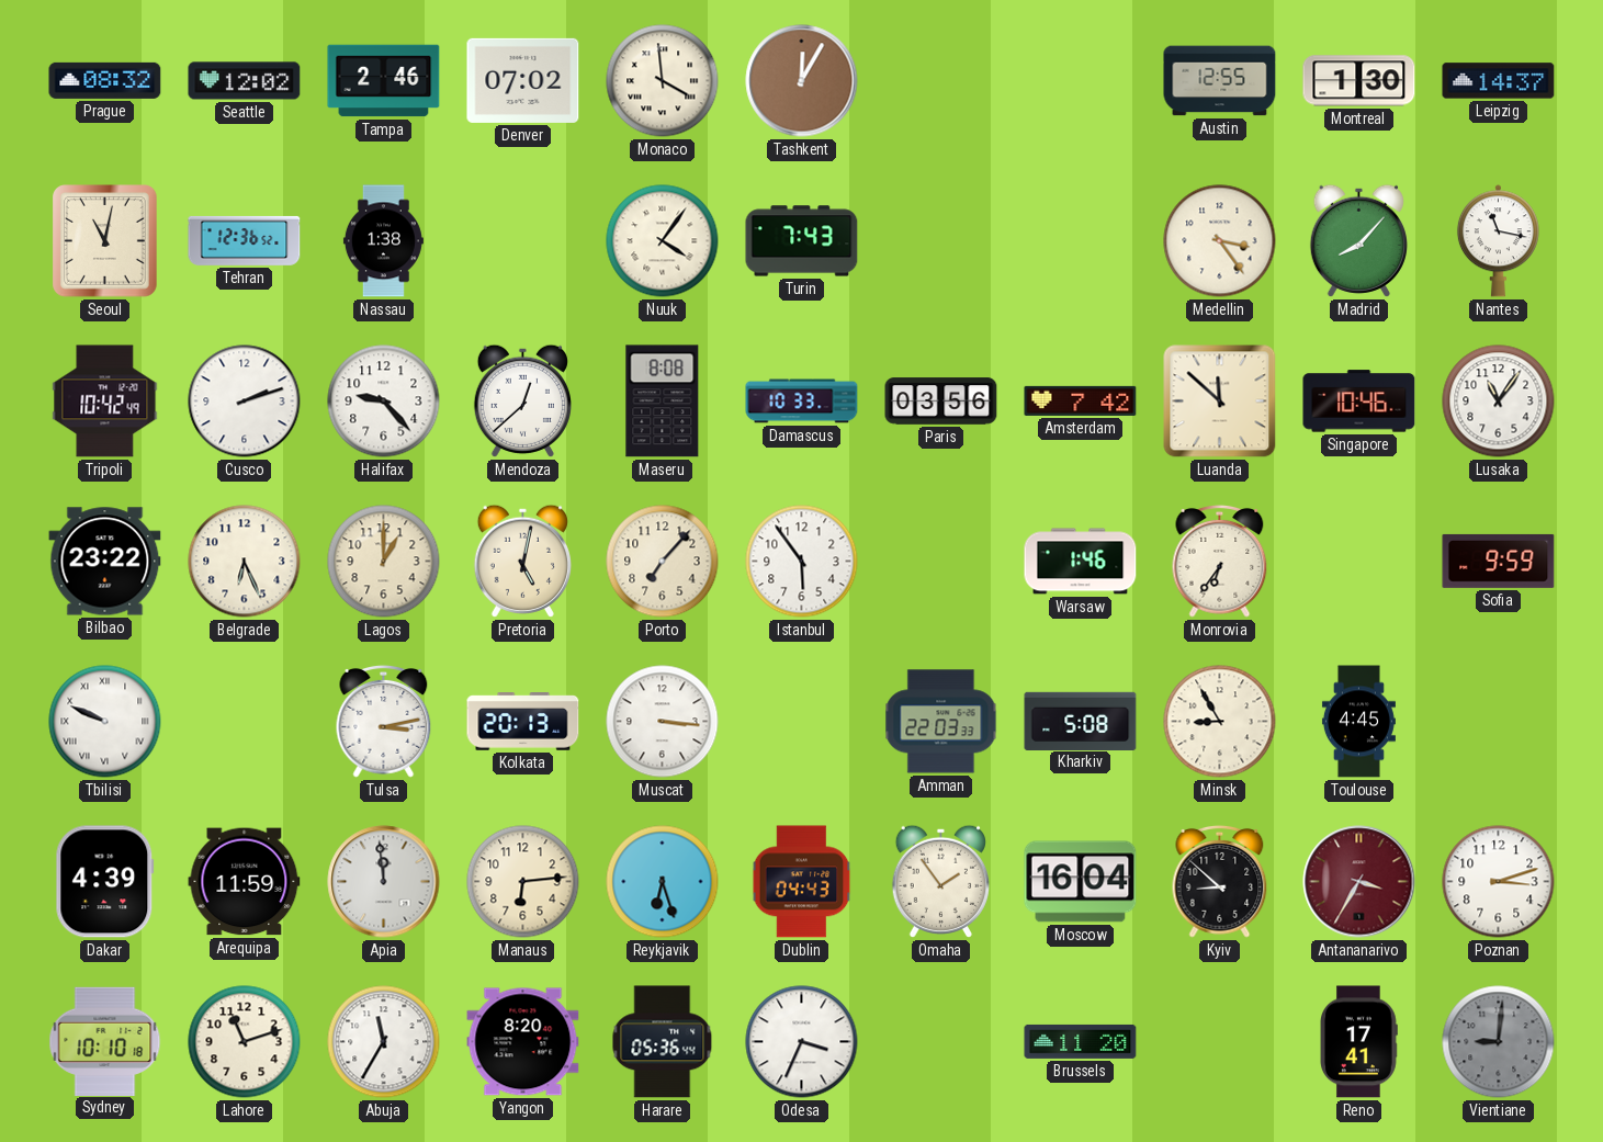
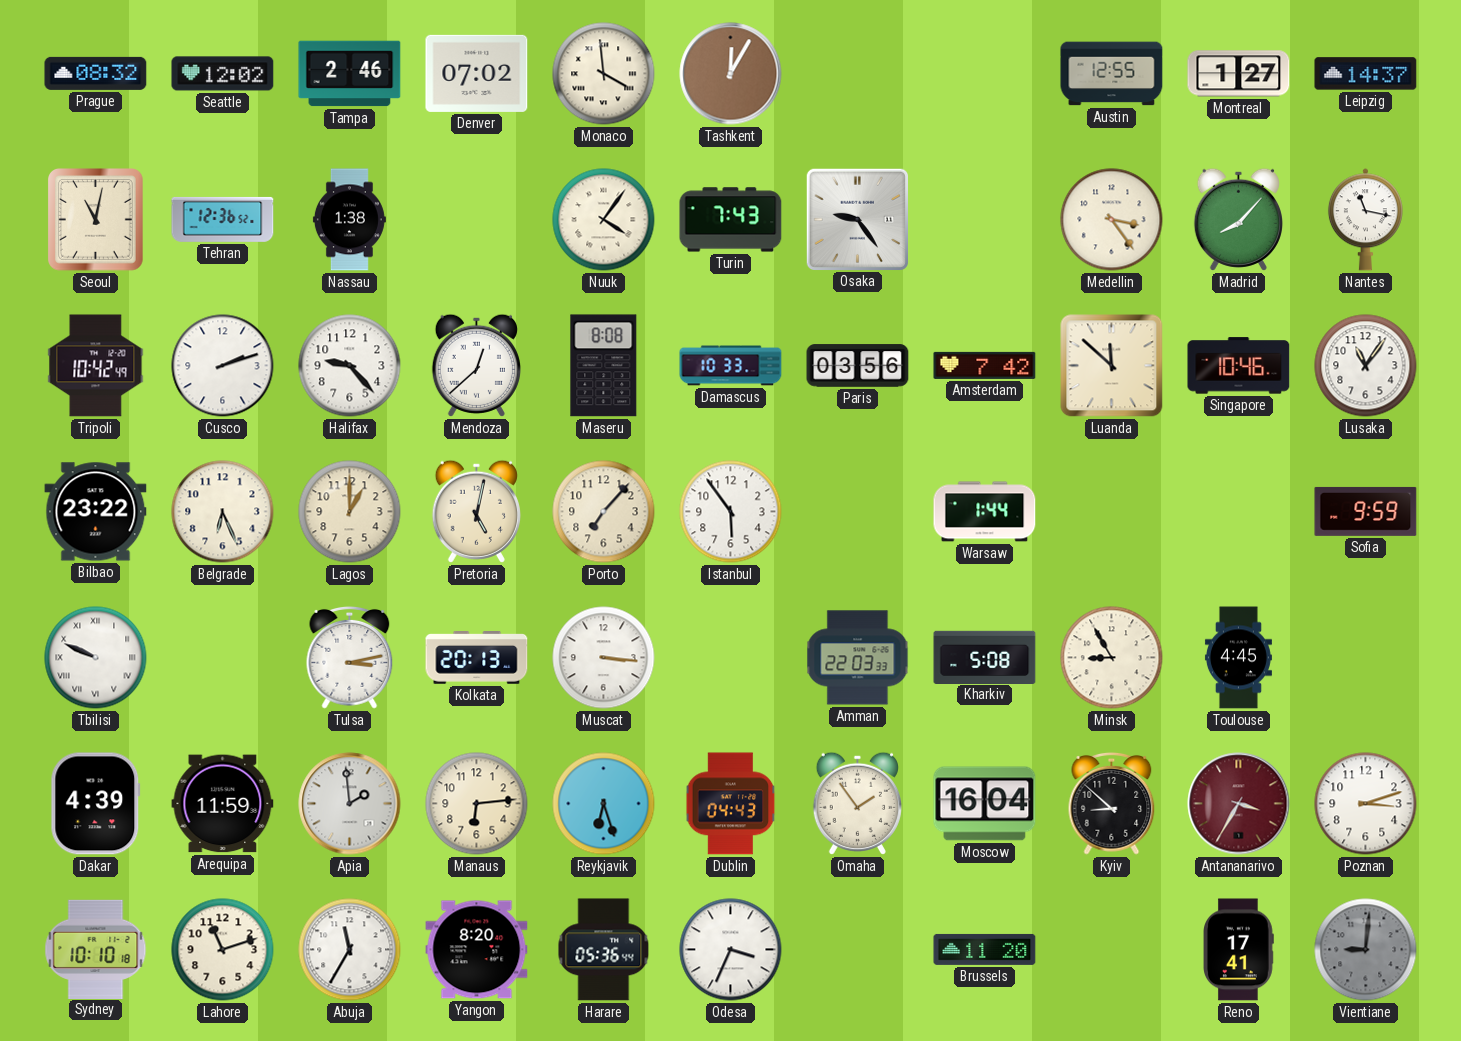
Montreal: 1:30 -> 1:27 (1239, 74)
Osaka: none -> 9:24 (857, 219)
Warsaw: 1:46 -> 1:44 (985, 512)
Monrovia: 6:36 -> none (1220, 561)
Apia: 11:59 -> 1:59 (350, 804)
